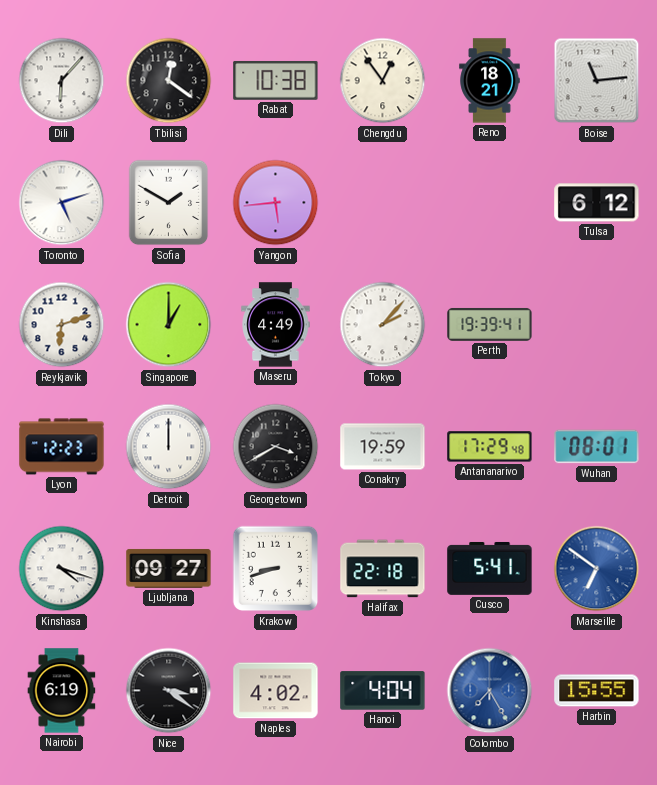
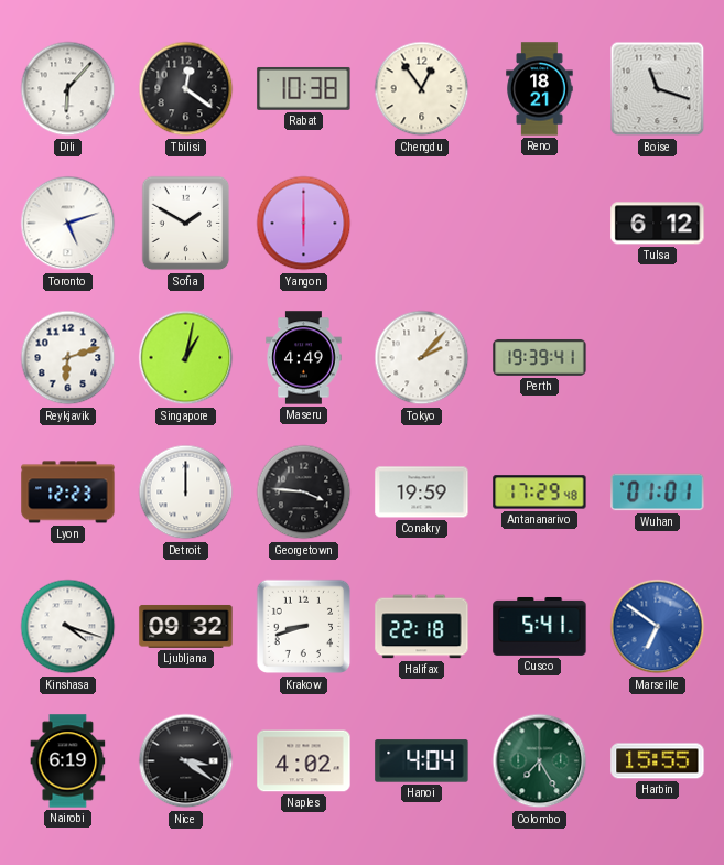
Boise: 11:14 -> 11:18 (658, 89)
Yangon: 5:44 -> 6:00 (304, 224)
Singapore: 1:00 -> 1:02 (186, 358)
Georgetown: 3:40 -> 3:46 (304, 493)
Wuhan: 08:01 -> 01:01 (658, 493)
Ljubljana: 09:27 -> 09:32 (186, 627)
Colombo dial: blue -> green (540, 761)
